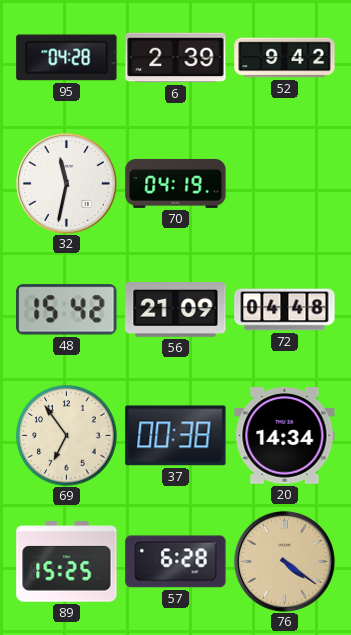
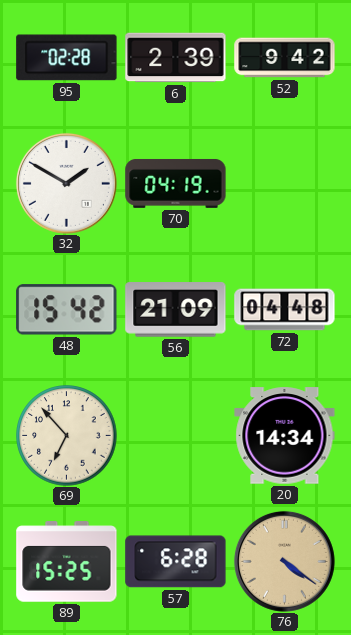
95: 04:28 -> 02:28 (67, 58)
32: 11:32 -> 1:50 (66, 183)
69: 6:54 -> 6:53 (67, 436)
37: 00:38 -> none (176, 436)
